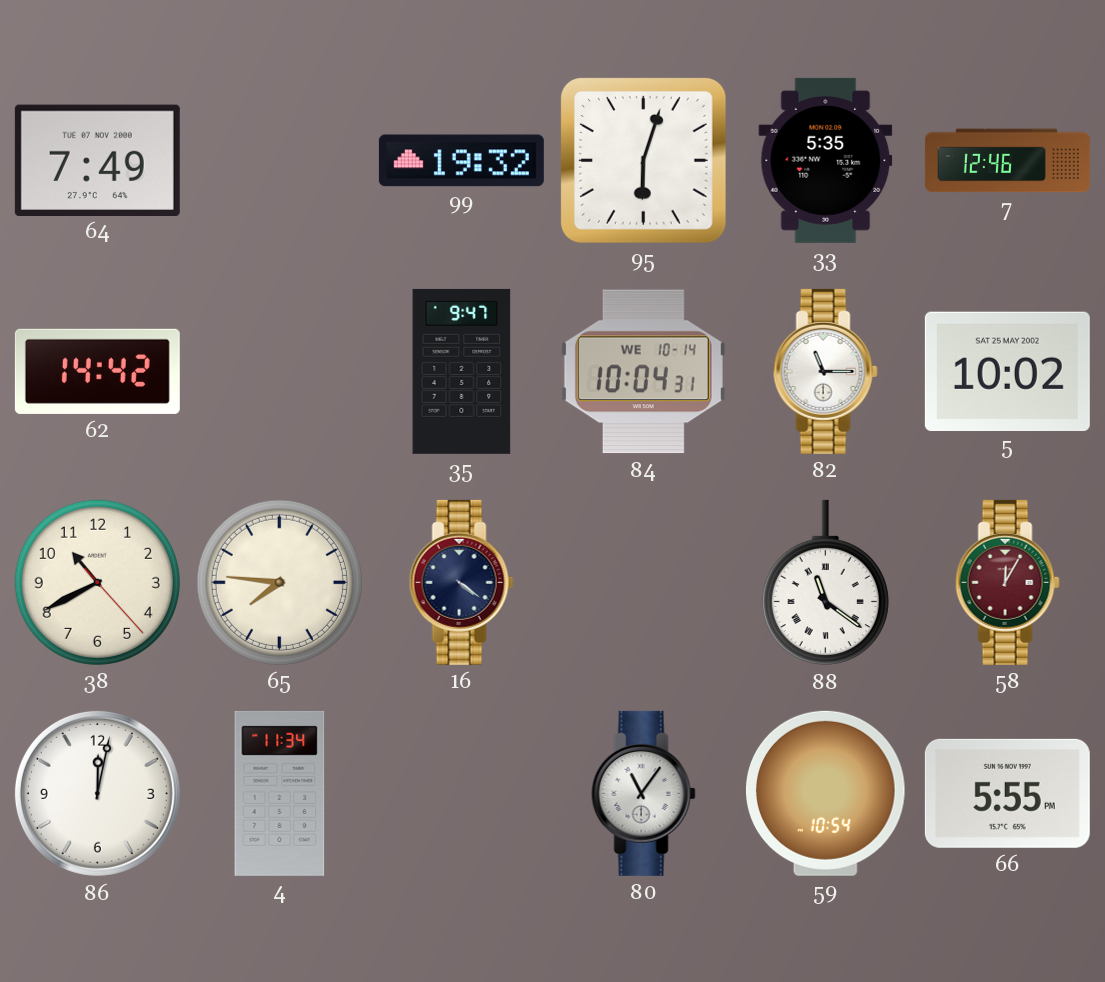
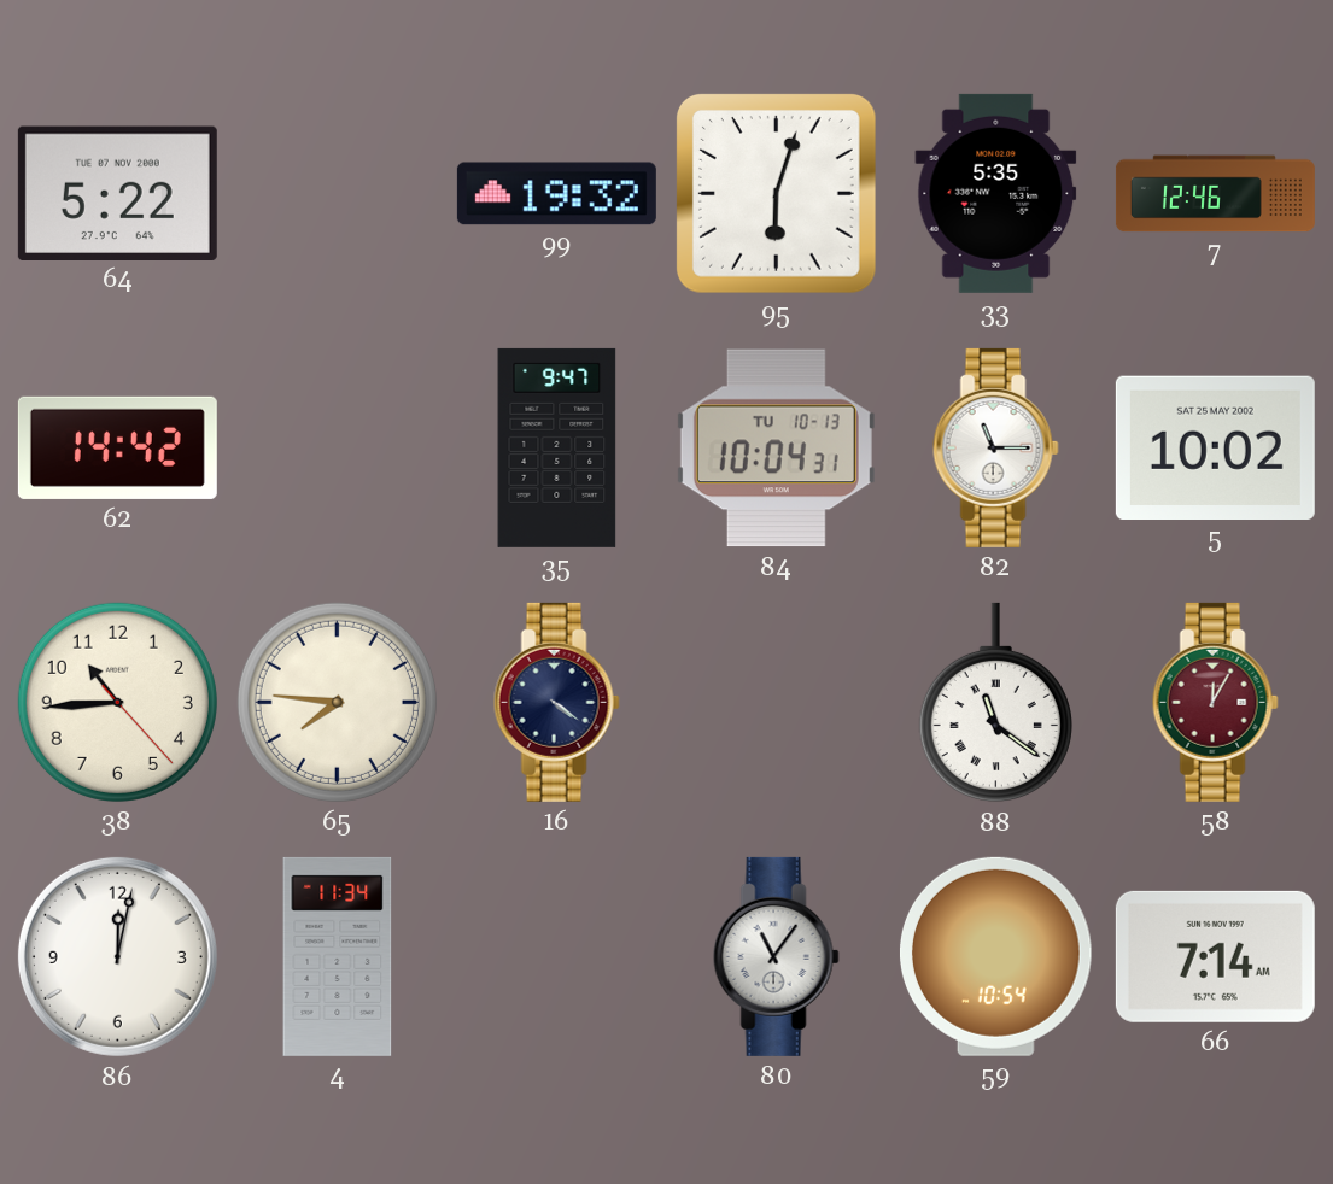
64: 7:49 -> 5:22 (117, 193)
84 date: WE 10-14 -> TU 10-13 (776, 449)
38: 10:40 -> 10:44 (117, 702)
66: 5:55 -> 7:14 (1215, 956)
